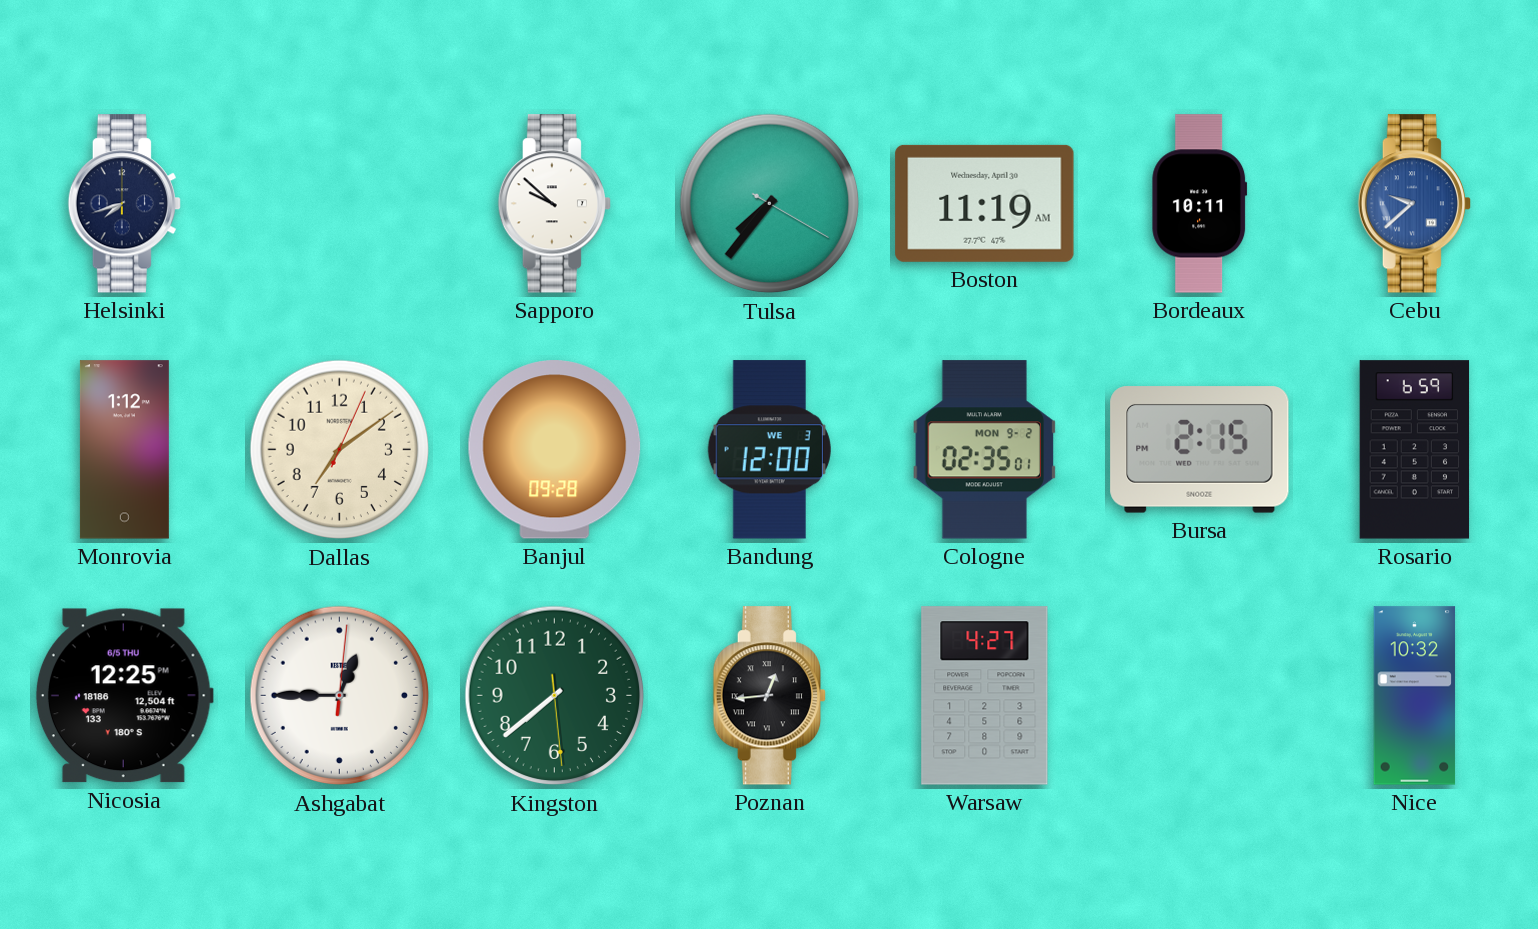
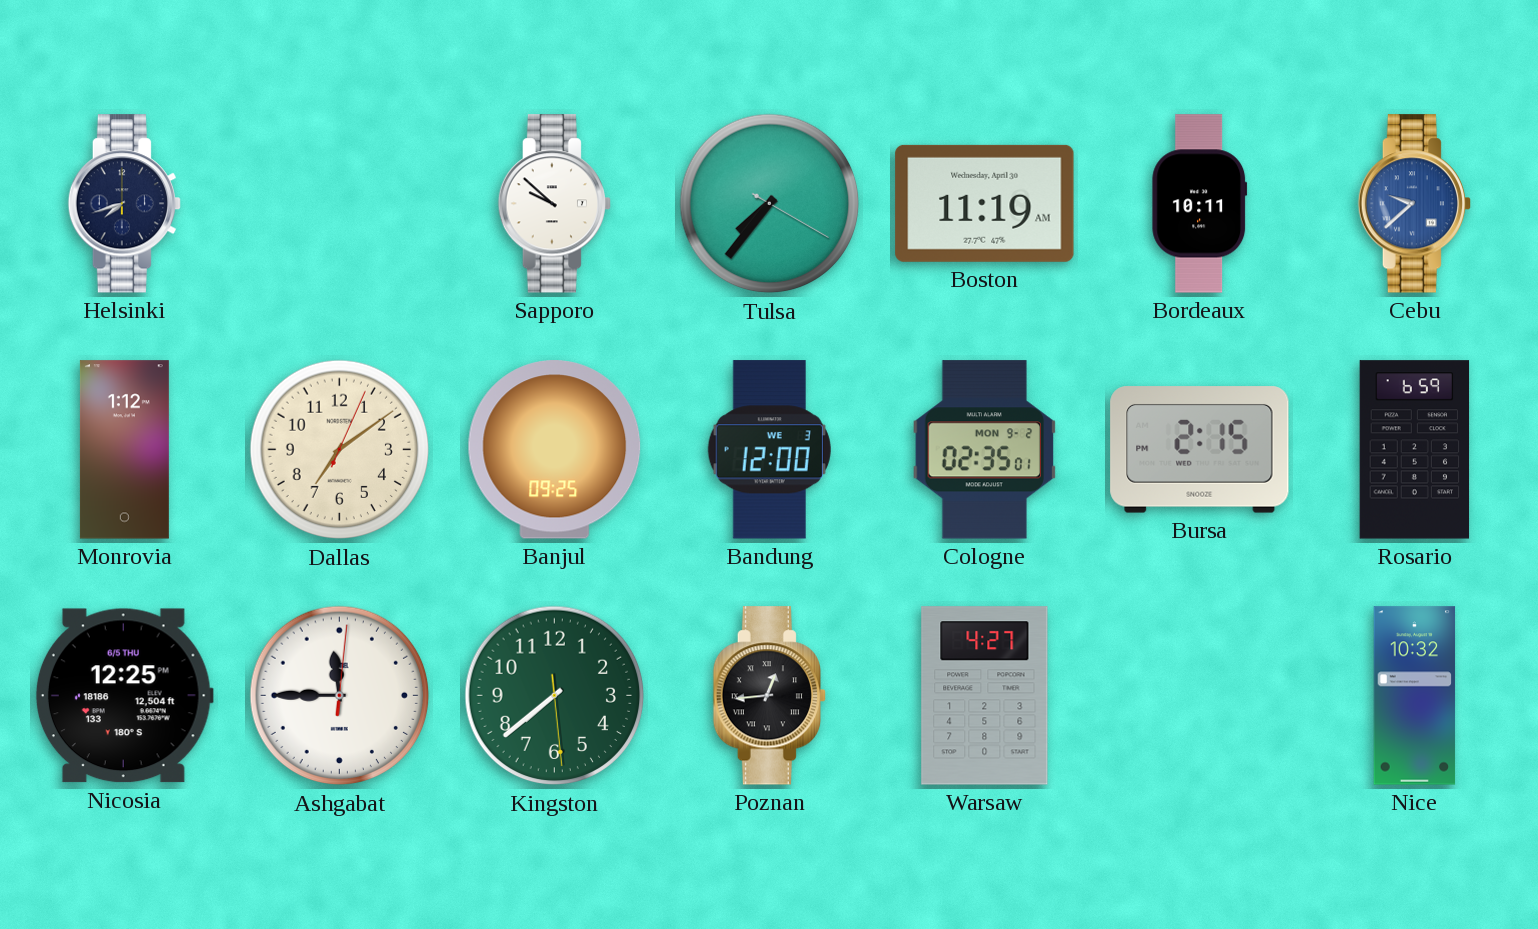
Banjul: 09:28 -> 09:25 (555, 450)
Ashgabat: 12:45 -> 11:45 (340, 696)
